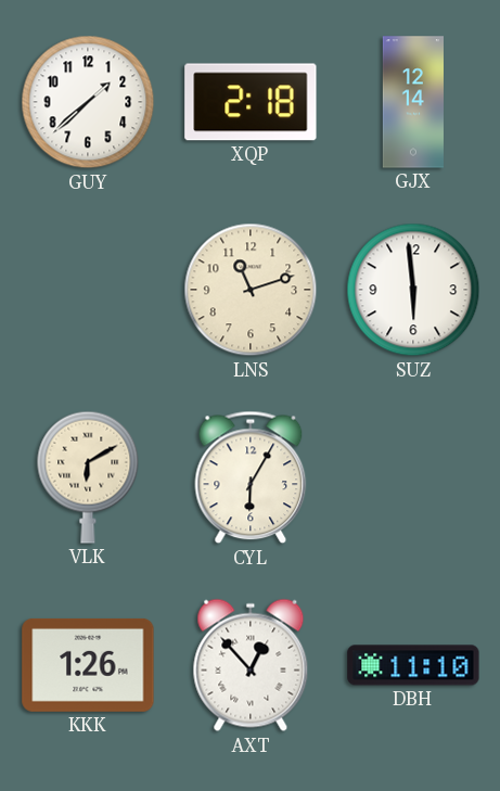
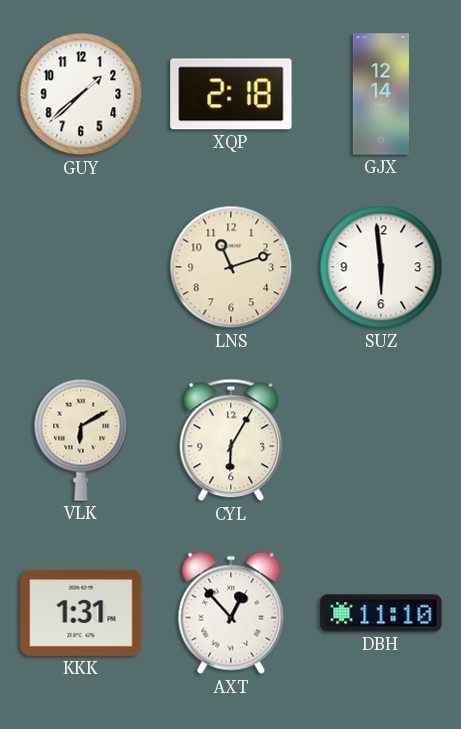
KKK: 1:26 -> 1:31 (81, 613)
